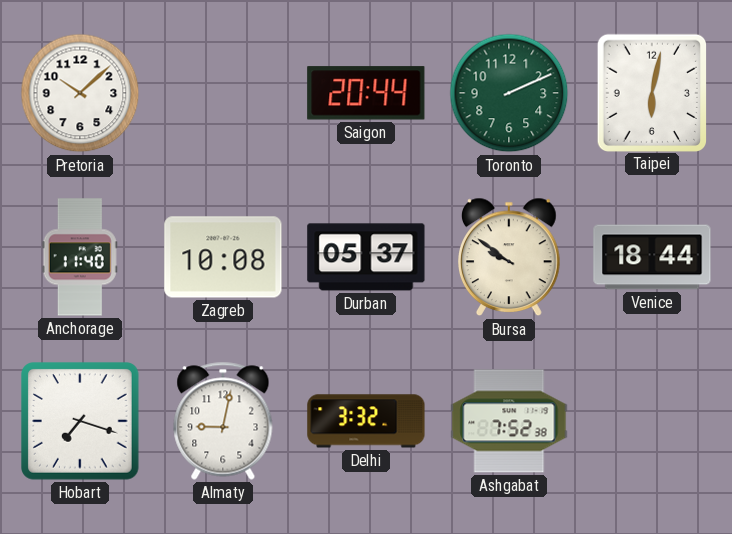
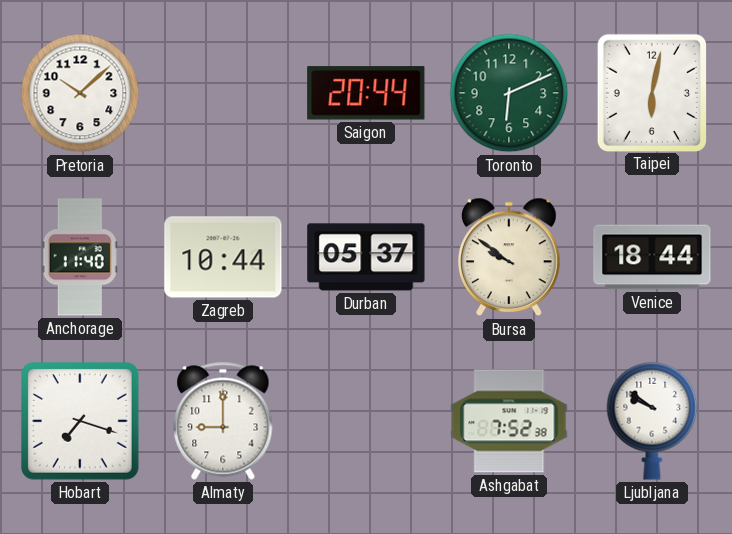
Toronto: 2:11 -> 6:11 (509, 93)
Zagreb: 10:08 -> 10:44 (223, 257)
Almaty: 9:02 -> 9:00 (223, 421)
Delhi: 3:32 -> none (366, 421)
Ljubljana: none -> 9:51 (652, 421)
